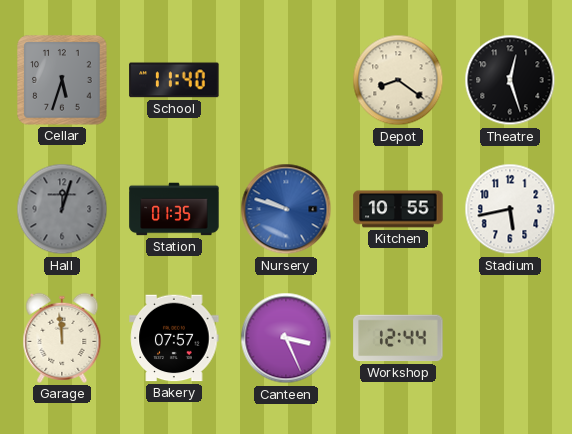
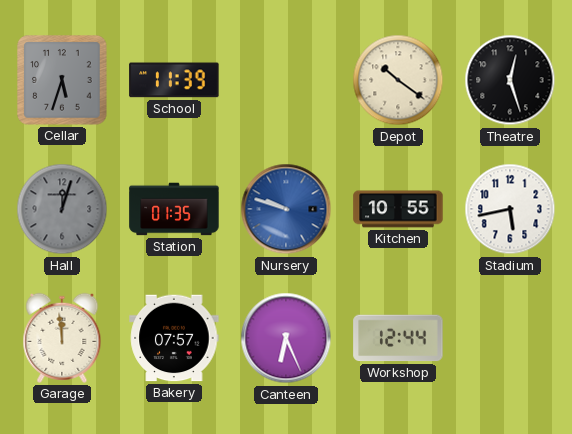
School: 11:40 -> 11:39 (174, 80)
Depot: 8:21 -> 10:21 (398, 80)
Canteen: 3:26 -> 6:26 (286, 338)
